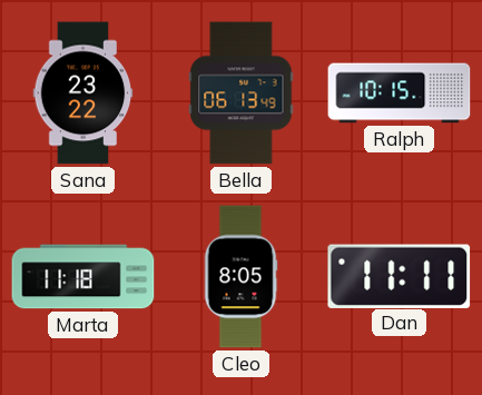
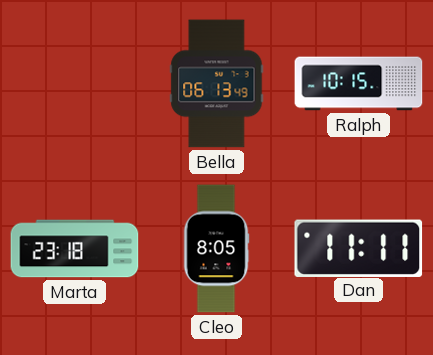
Sana: 23:22 -> none (83, 93)
Marta: 11:18 -> 23:18 (75, 249)
